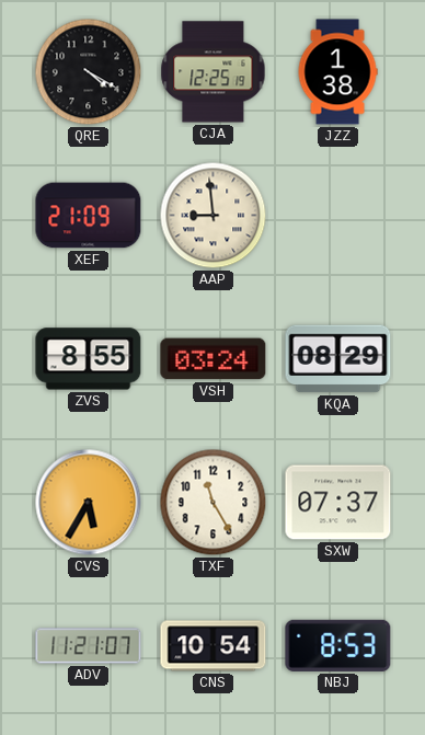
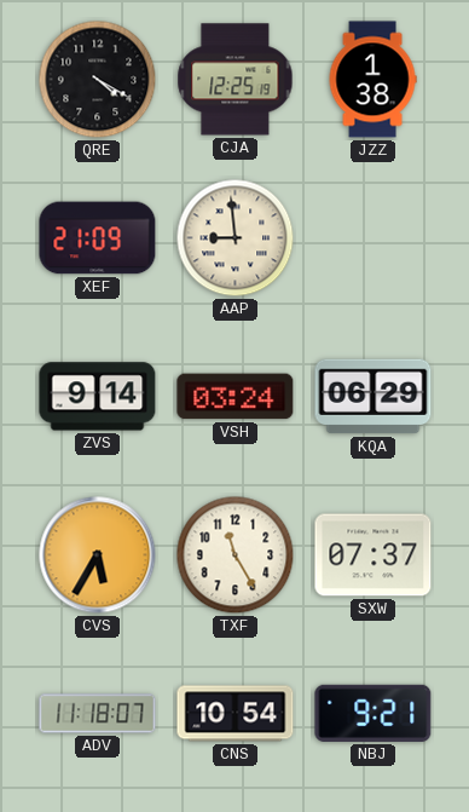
ZVS: 8:55 -> 9:14 (98, 397)
KQA: 08:29 -> 06:29 (374, 397)
ADV: 11:21 -> 11:18 (98, 714)
NBJ: 8:53 -> 9:21 (374, 713)
